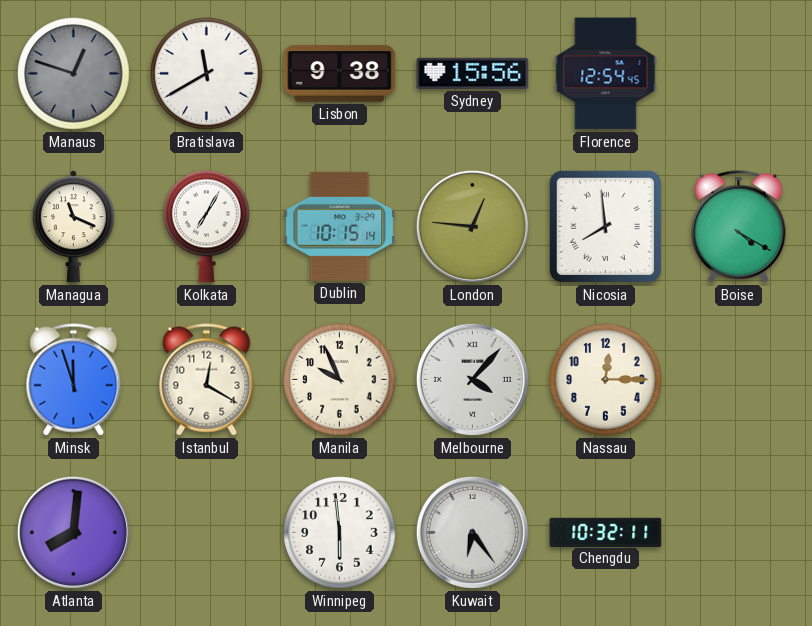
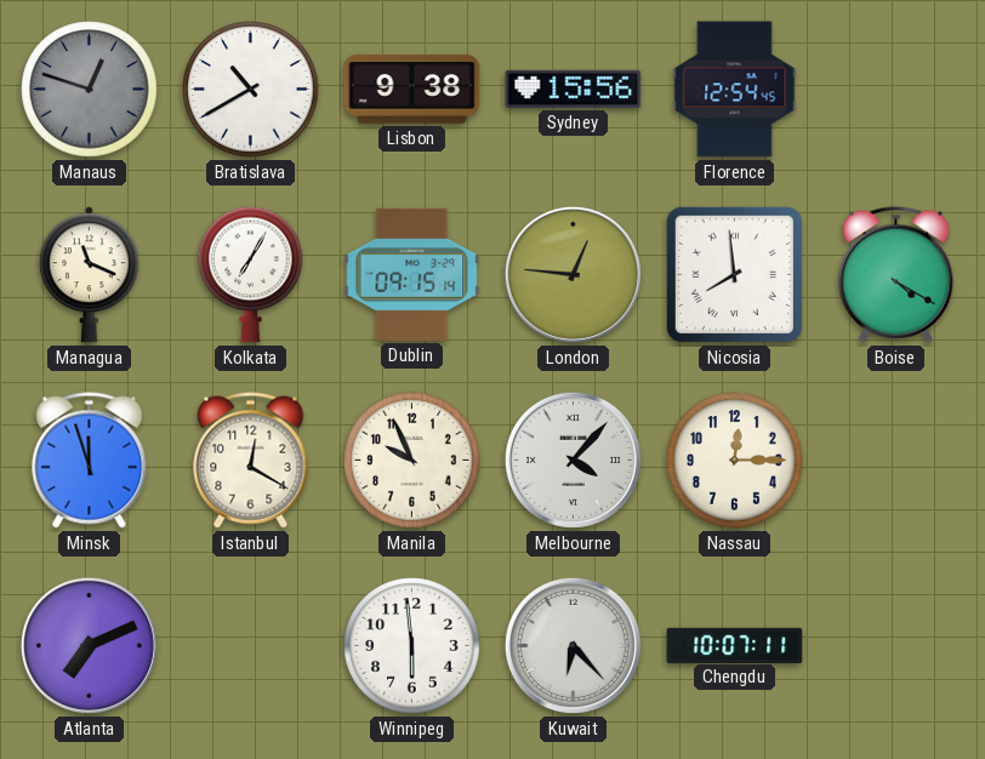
Bratislava: 11:40 -> 10:40 (251, 90)
Dublin: 10:15 -> 09:15 (412, 274)
Atlanta: 8:01 -> 7:11 (89, 645)
Kuwait: 6:24 -> 6:23 (573, 645)
Chengdu: 10:32 -> 10:07 (735, 645)
